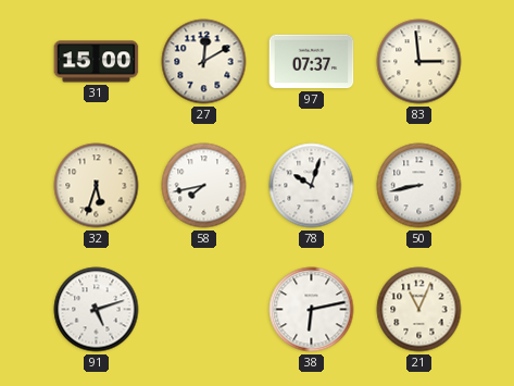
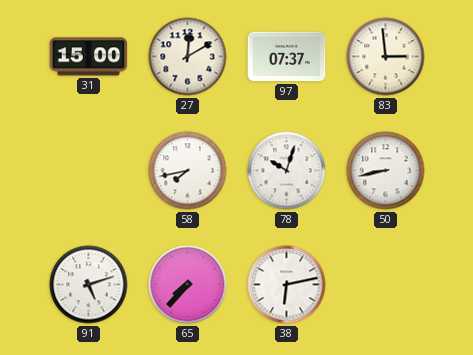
32: 5:33 -> none (97, 186)
65: none -> 7:37 (188, 285)
21: 11:04 -> none (419, 310)
